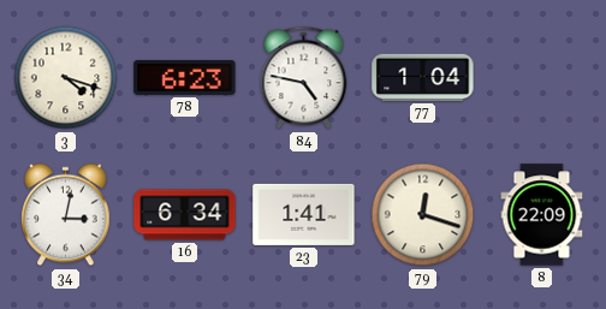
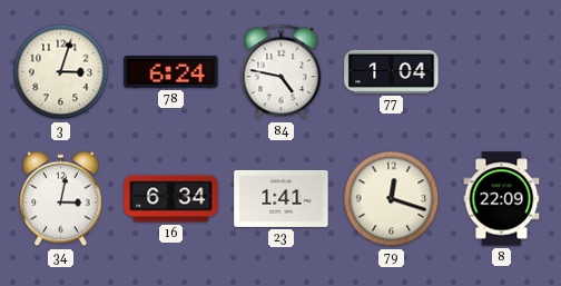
3: 4:18 -> 3:03 (61, 72)
78: 6:23 -> 6:24 (171, 71)
